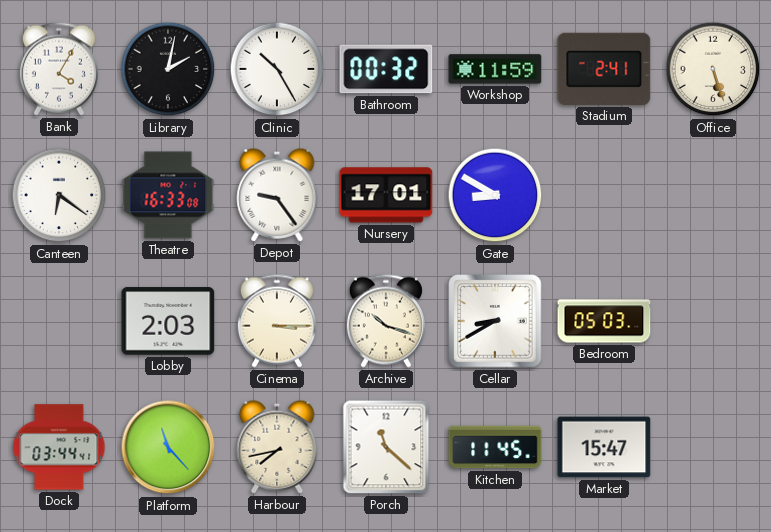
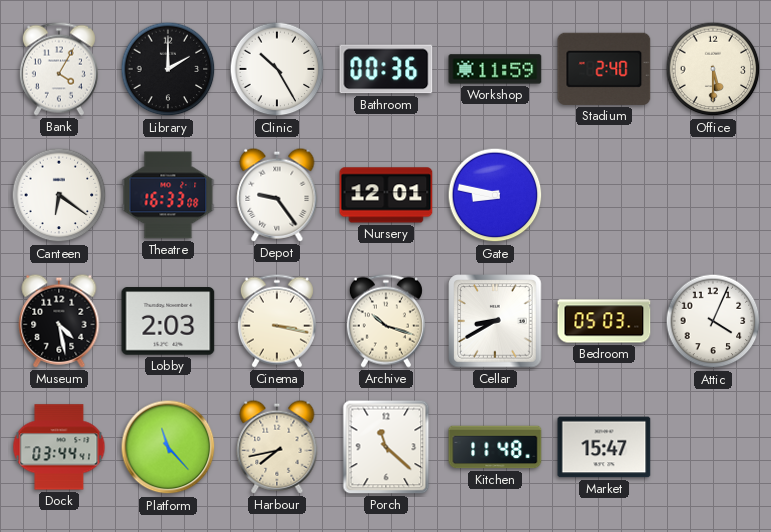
Library: 2:02 -> 2:00 (168, 69)
Bathroom: 00:32 -> 00:36 (386, 69)
Stadium: 2:41 -> 2:40 (604, 69)
Office: 5:27 -> 5:30 (713, 69)
Nursery: 17:01 -> 12:01 (386, 195)
Gate: 8:50 -> 8:47 (495, 195)
Museum: none -> 4:28 (59, 321)
Cinema: 3:15 -> 3:17 (277, 321)
Attic: none -> 4:04 (713, 321)
Kitchen: 11:45 -> 11:48 (495, 447)
